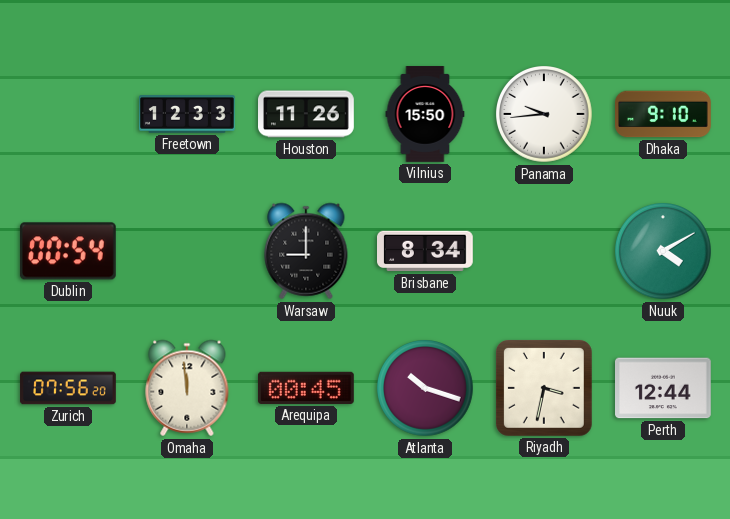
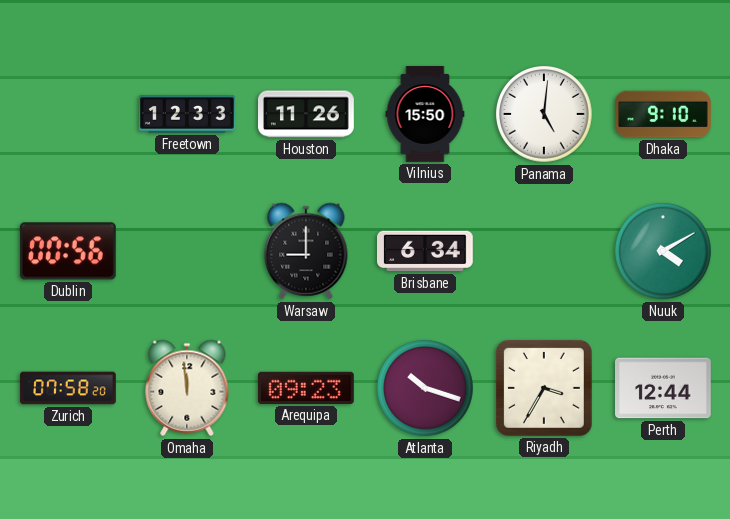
Panama: 9:44 -> 5:01 (544, 114)
Dublin: 00:54 -> 00:56 (68, 251)
Brisbane: 8:34 -> 6:34 (426, 251)
Zurich: 07:56 -> 07:58 (68, 388)
Arequipa: 00:45 -> 09:23 (306, 388)
Riyadh: 3:32 -> 3:35 (544, 388)
